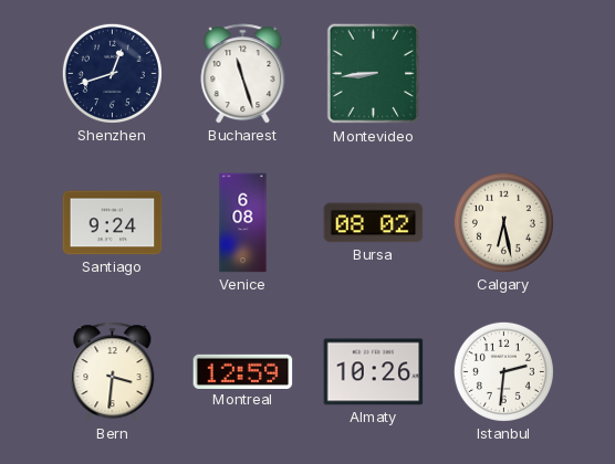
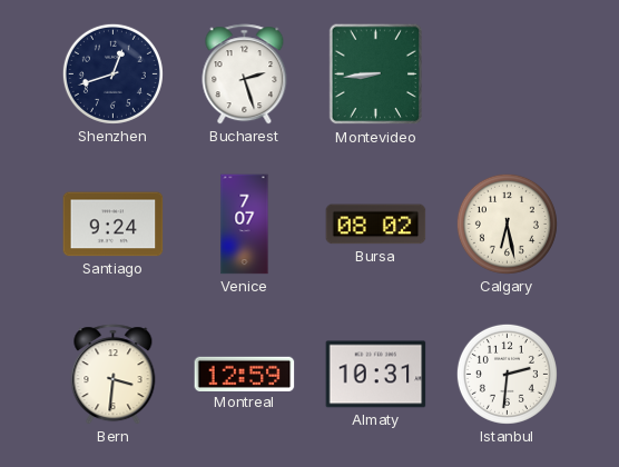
Bucharest: 11:27 -> 2:27 (245, 74)
Venice: 6:08 -> 7:07 (245, 225)
Almaty: 10:26 -> 10:31 (376, 375)
